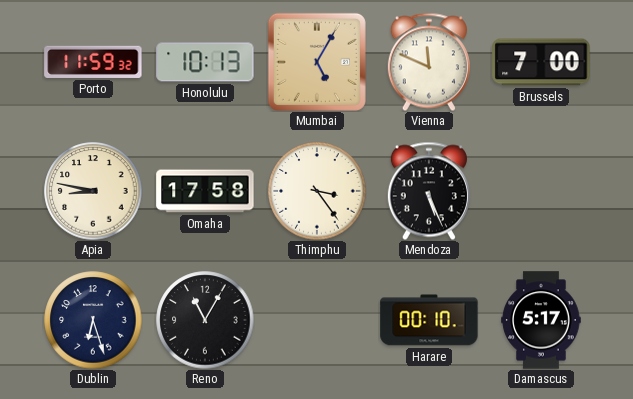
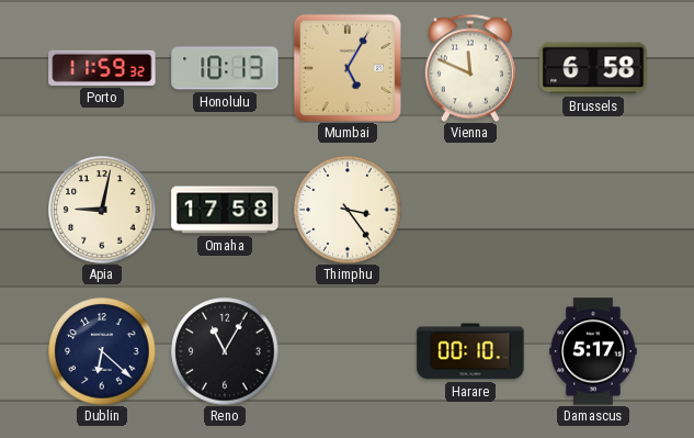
Brussels: 7:00 -> 6:58 (593, 68)
Apia: 8:47 -> 9:02 (102, 210)
Mendoza: 5:26 -> none (429, 191)
Dublin: 6:27 -> 6:22 (102, 351)
